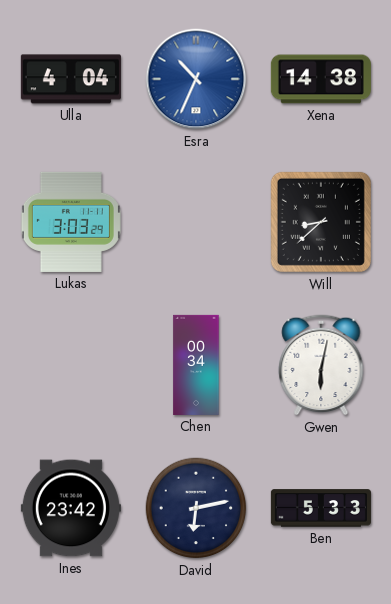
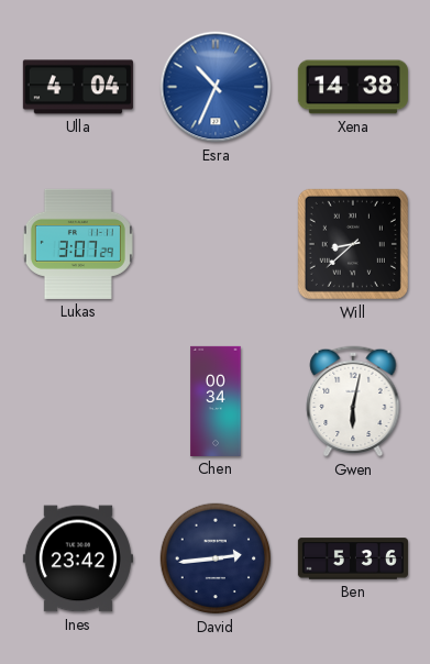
Lukas: 3:03 -> 3:07 (78, 244)
David: 6:13 -> 2:44 (216, 558)
Ben: 5:33 -> 5:36 (353, 558)
